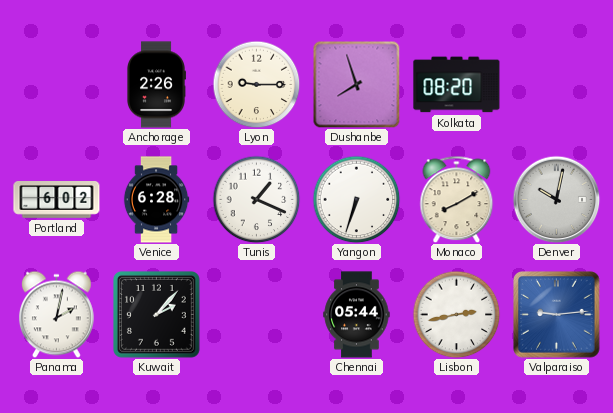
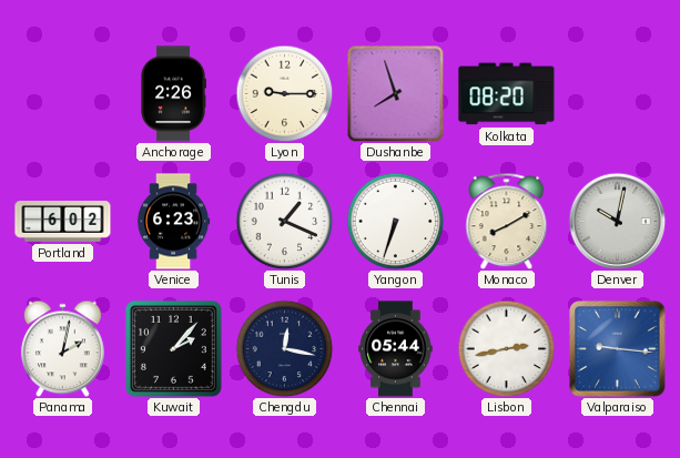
Venice: 6:28 -> 6:23 (173, 222)
Chengdu: none -> 12:17 (284, 348)
Valparaiso: 9:14 -> 9:16 (618, 349)
